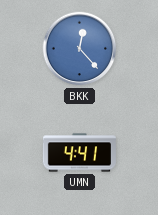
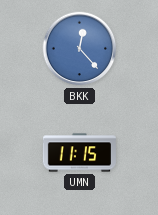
UMN: 4:41 -> 11:15 (79, 153)
